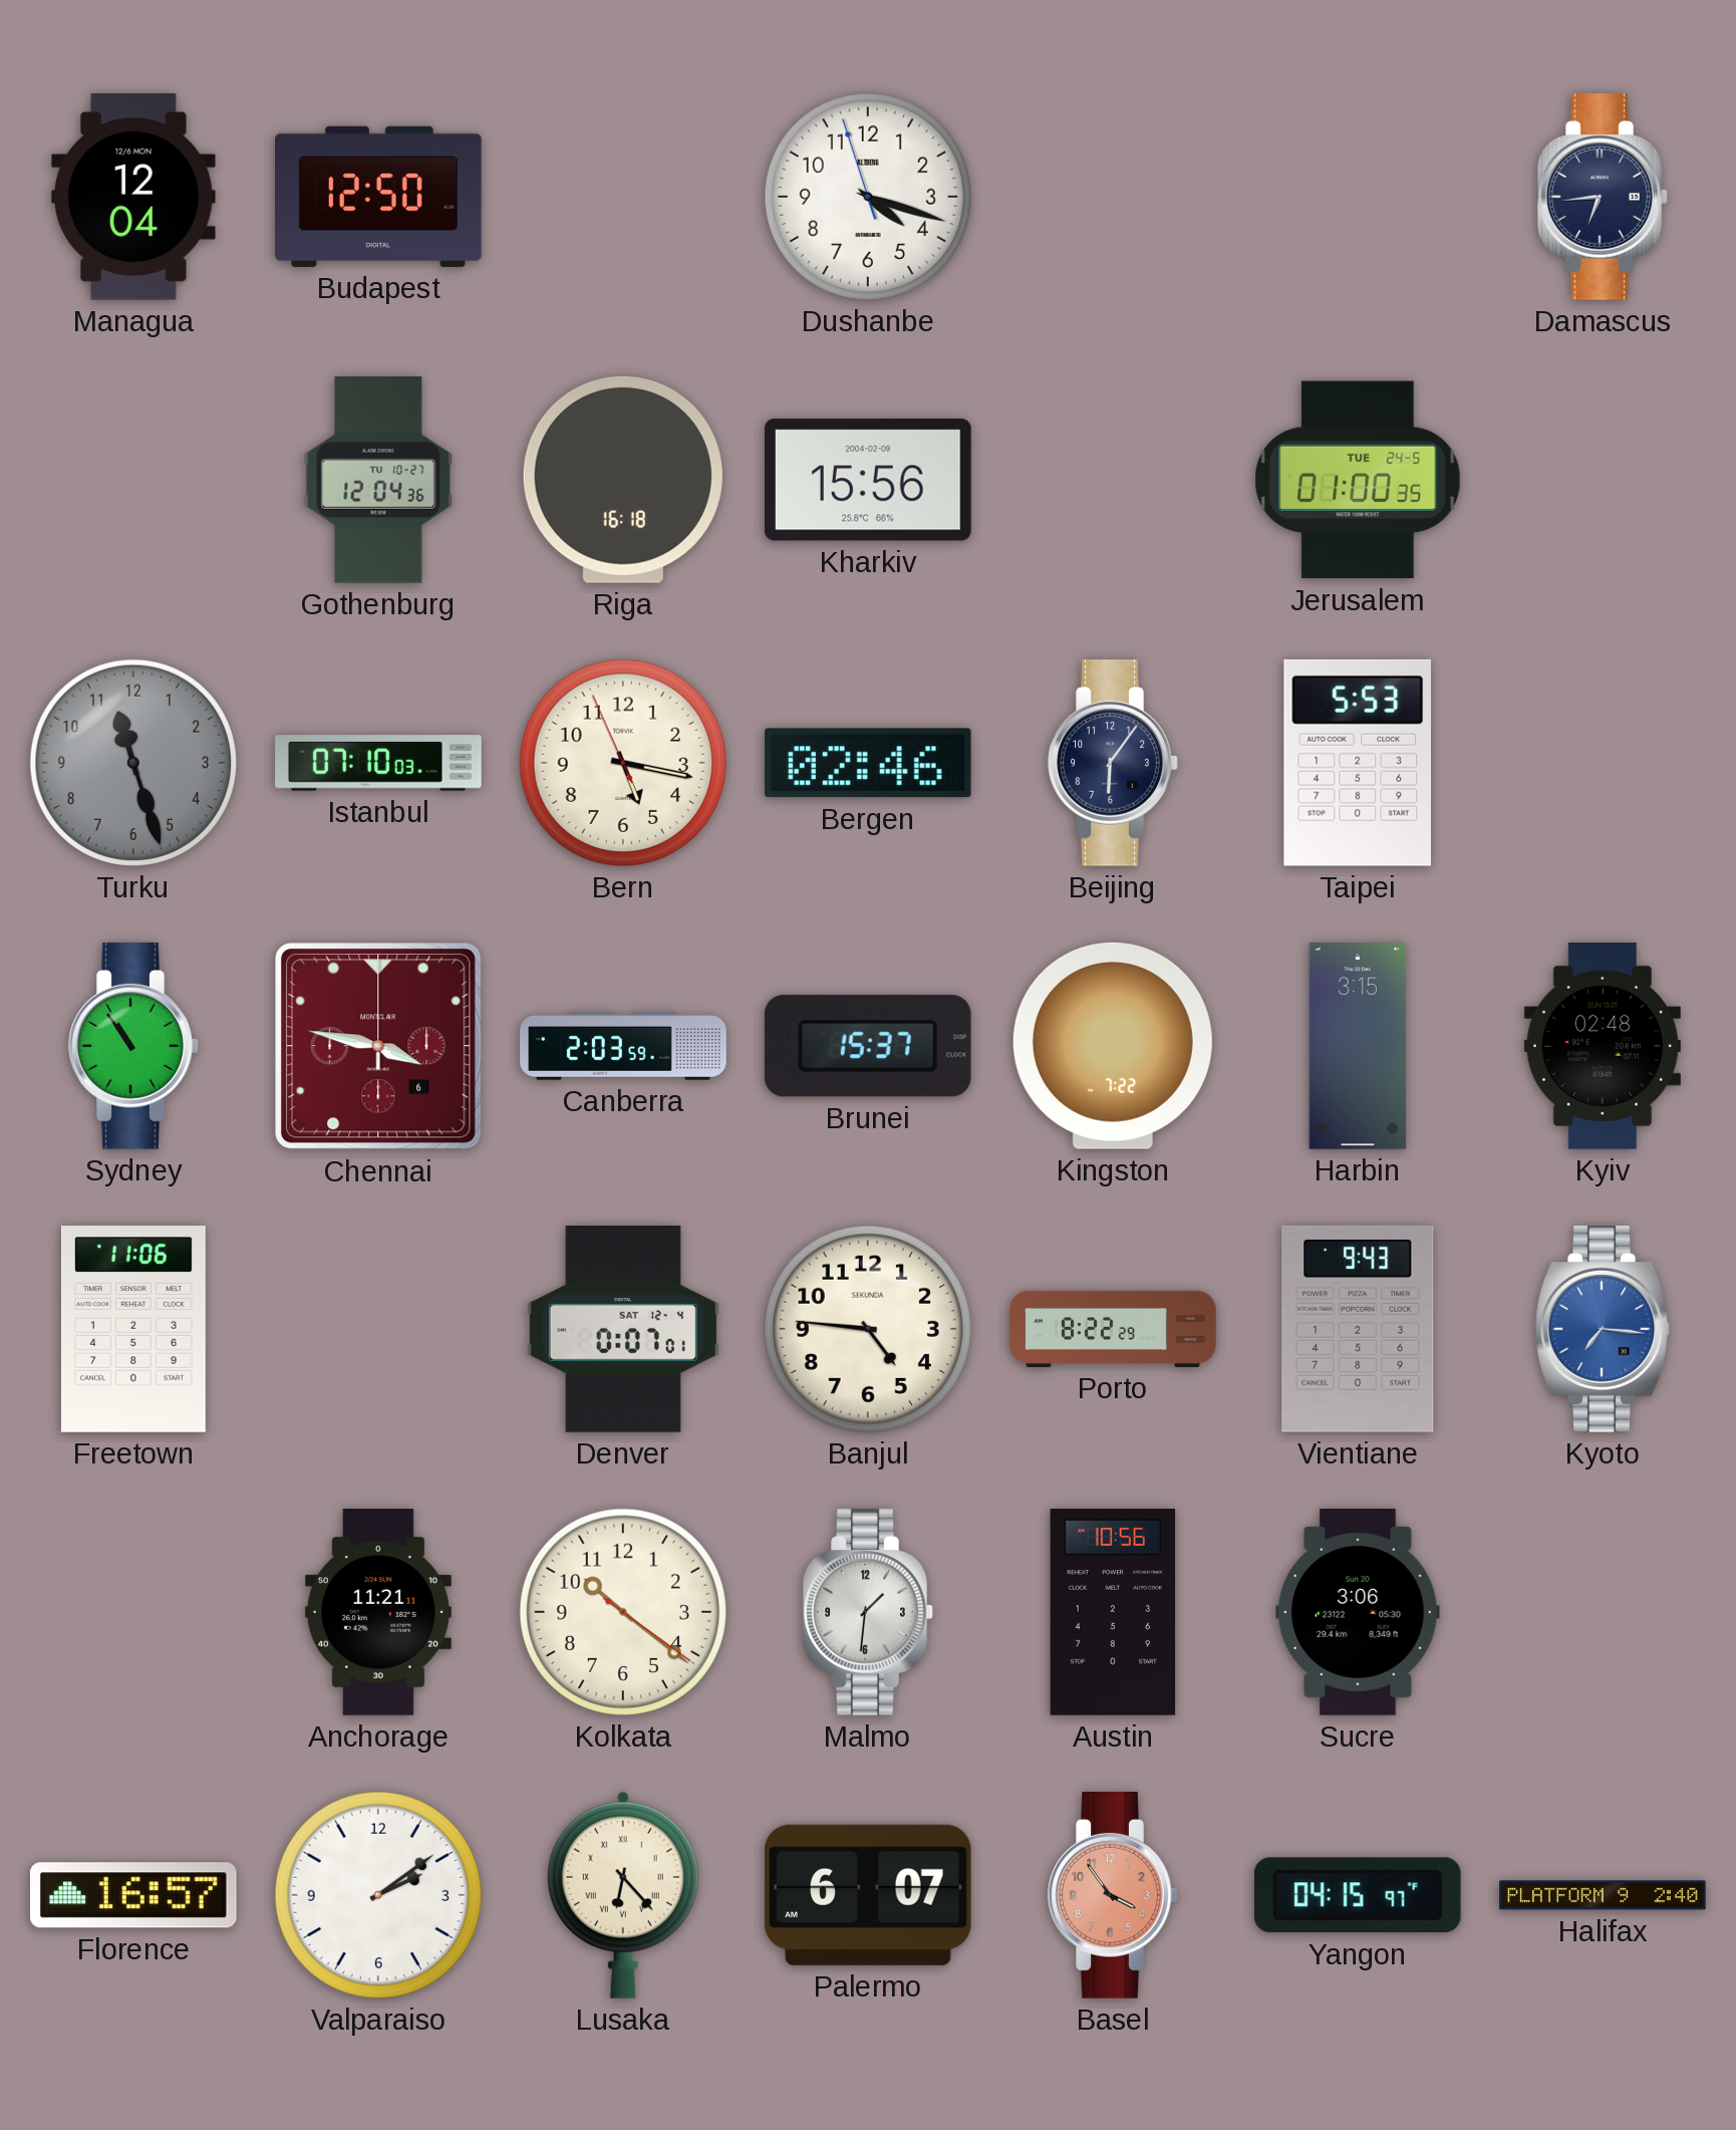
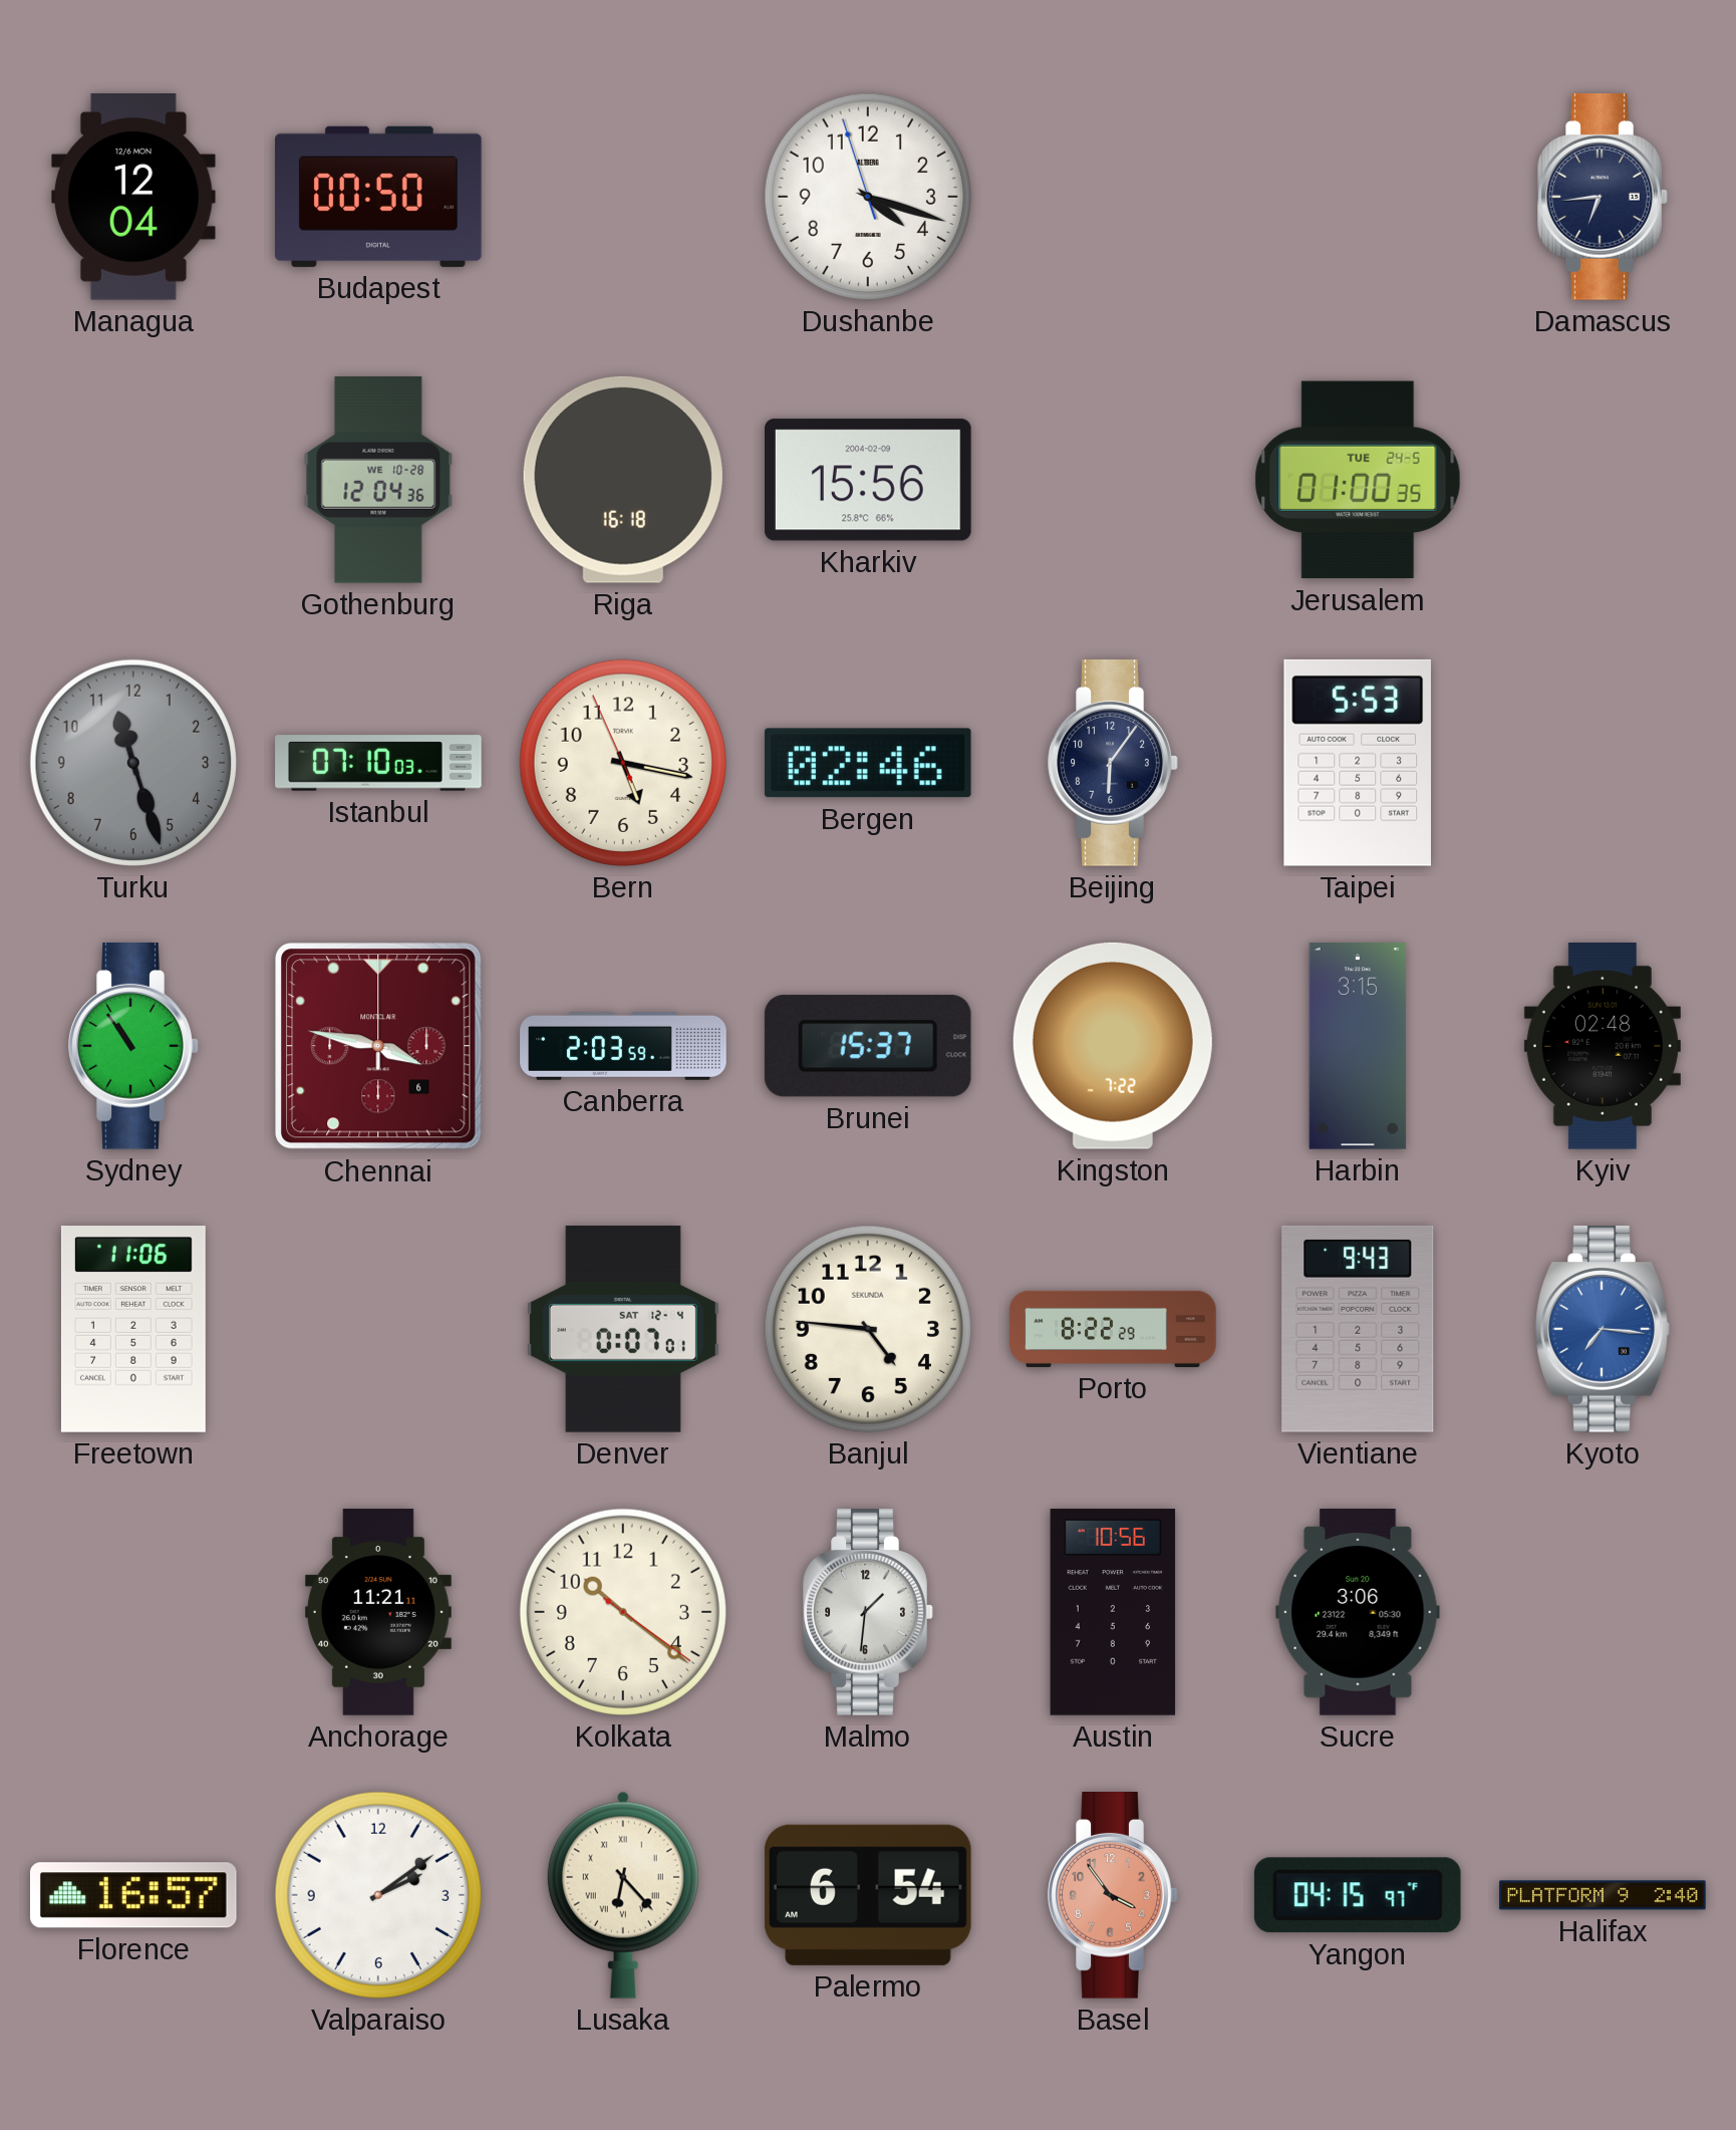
Budapest: 12:50 -> 00:50 (379, 197)
Gothenburg date: TU 10-27 -> WE 10-28 (378, 481)
Palermo: 6:07 -> 6:54 (868, 1895)
